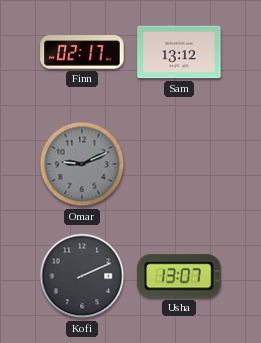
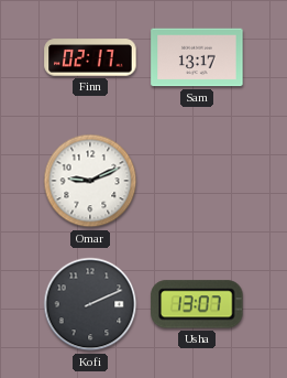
Sam: 13:12 -> 13:17 (197, 57)
Omar dial: grey -> white (90, 181)
